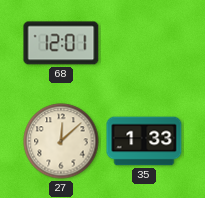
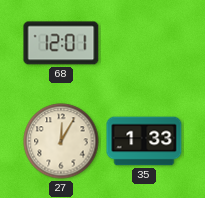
27: 12:08 -> 12:05 (61, 141)
